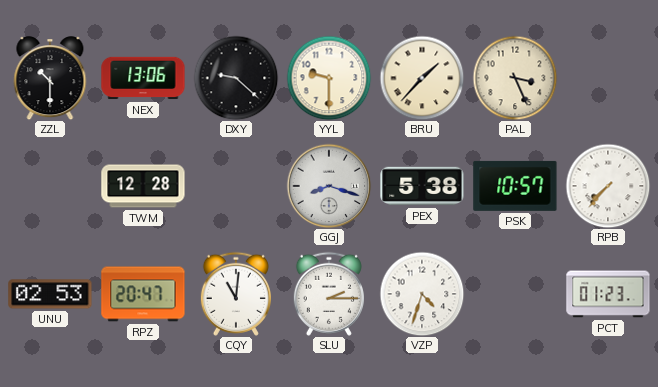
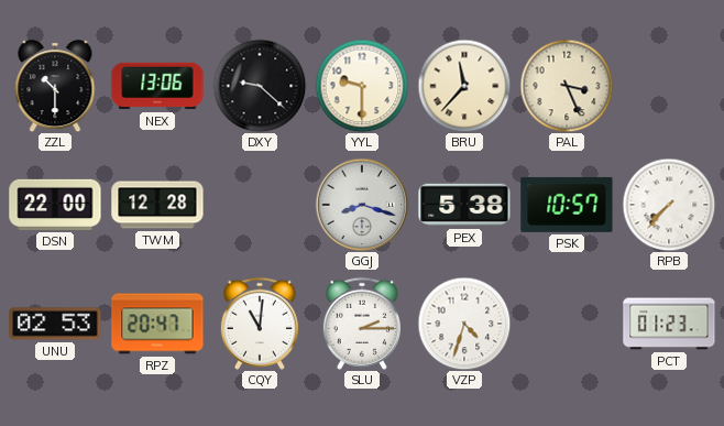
BRU: 1:37 -> 11:37 (464, 86)
DSN: none -> 22:00 (55, 205)
